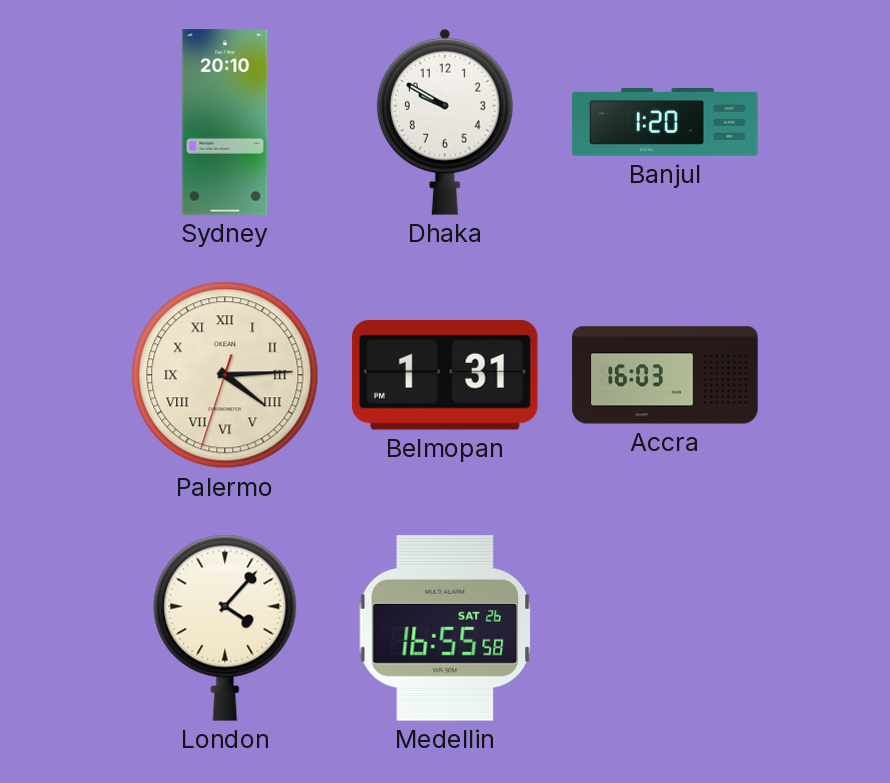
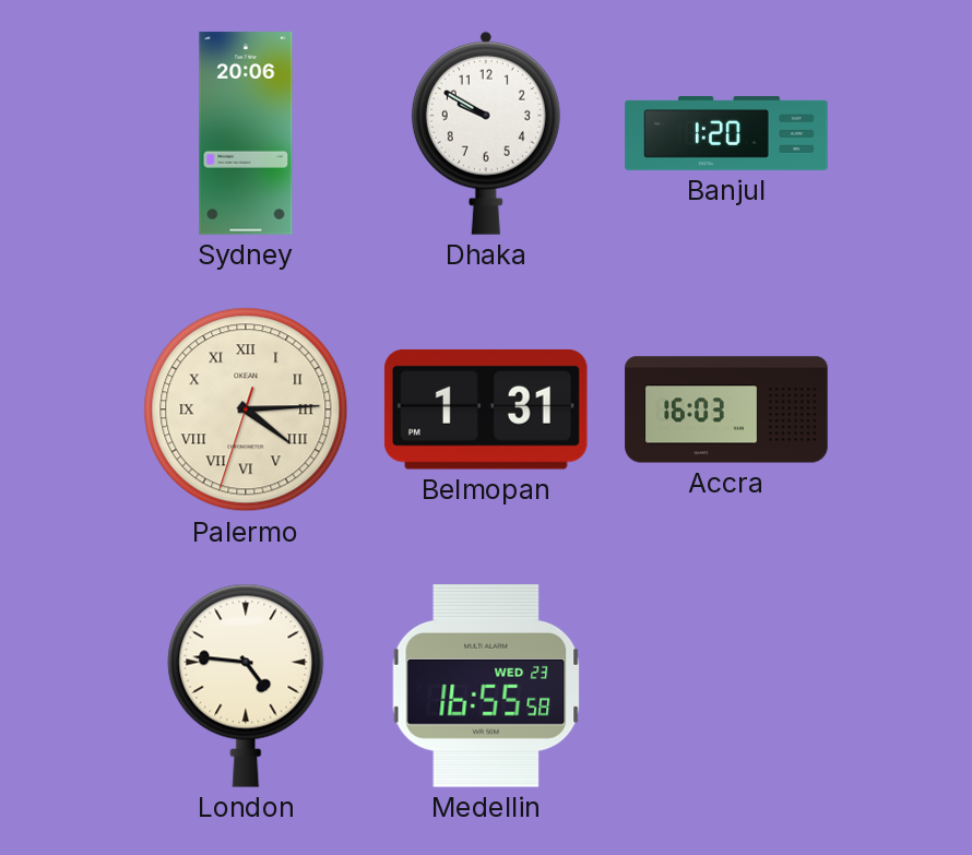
Sydney: 20:10 -> 20:06 (246, 133)
London: 4:07 -> 4:46 (246, 686)
Medellin date: SAT 26 -> WED 23 (486, 687)
